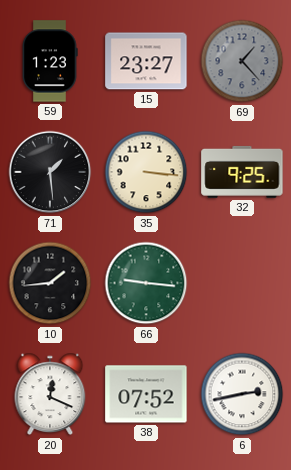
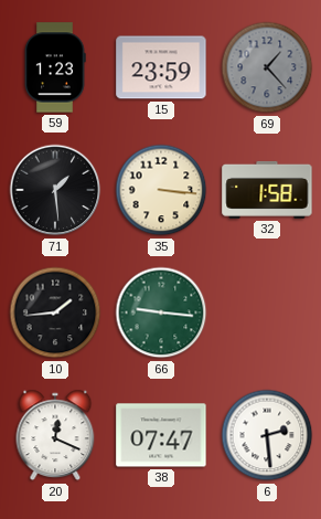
15: 23:27 -> 23:59 (161, 67)
32: 9:25 -> 1:58 (267, 190)
38: 07:52 -> 07:47 (161, 435)
6: 2:43 -> 2:29 (267, 435)
